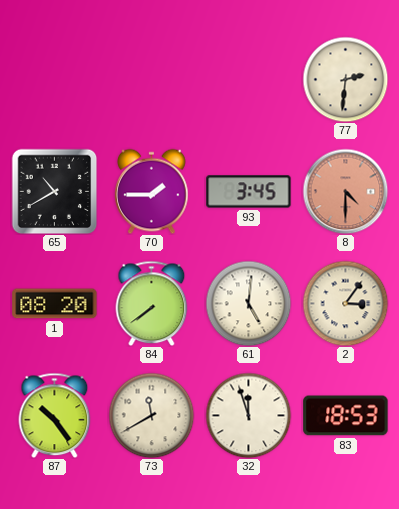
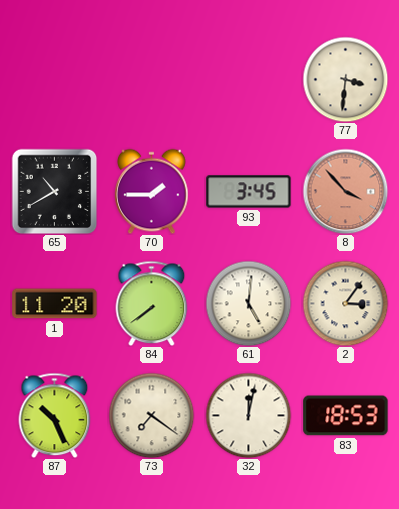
77: 2:31 -> 3:31 (345, 79)
8: 4:30 -> 3:53 (345, 191)
1: 08:20 -> 11:20 (55, 304)
87: 10:24 -> 10:26 (55, 415)
73: 11:40 -> 7:21 (151, 415)
32: 11:57 -> 12:02 (248, 415)
